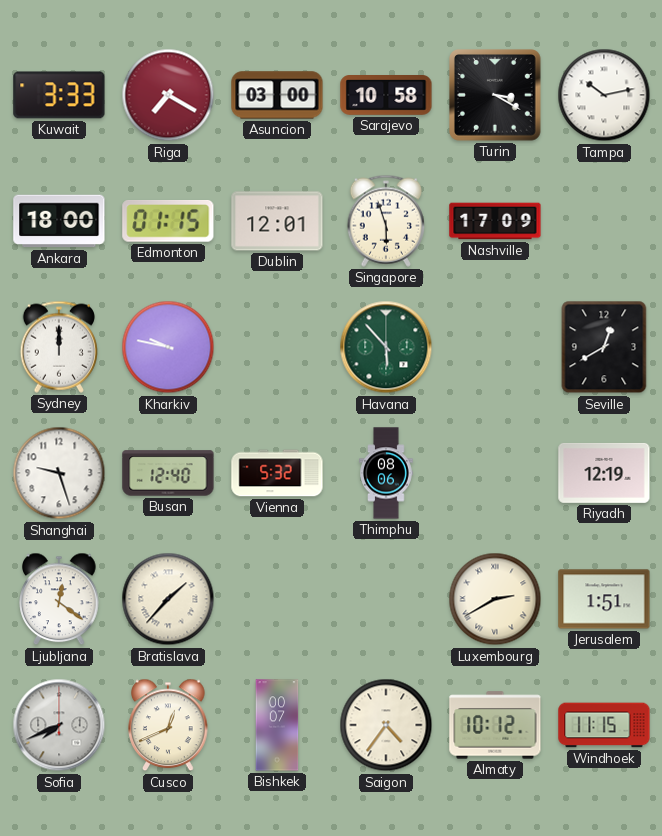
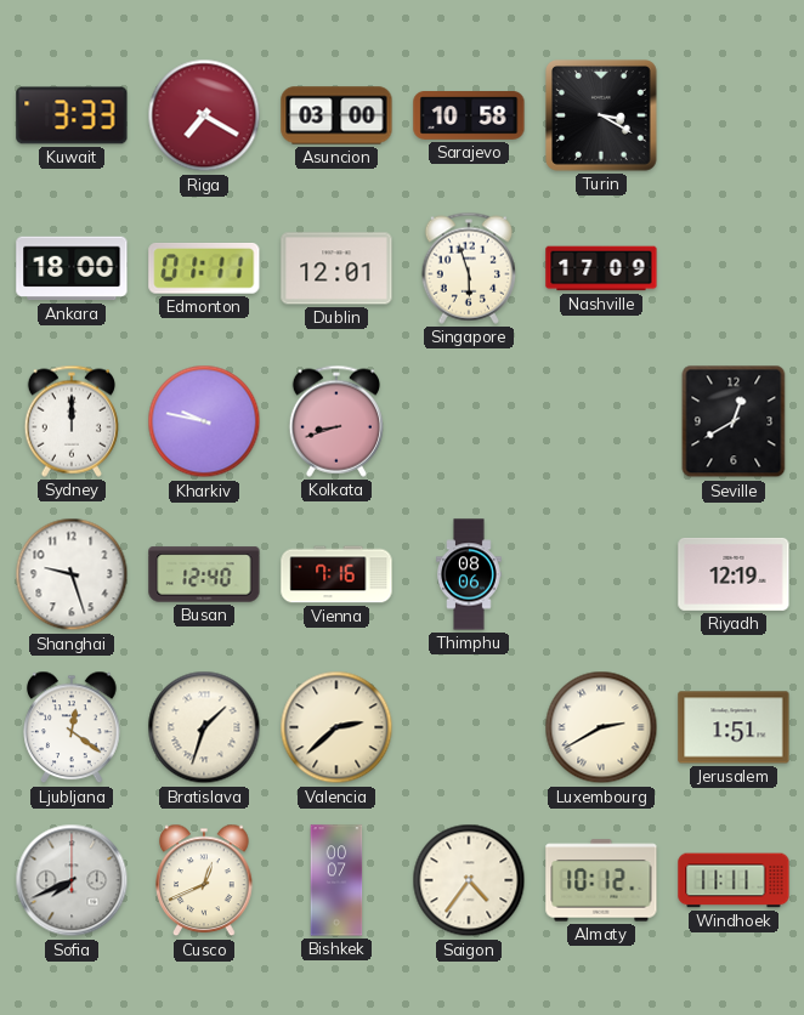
Tampa: 10:13 -> none (604, 95)
Edmonton: 01:15 -> 01:11 (204, 270)
Kolkata: none -> 8:42 (335, 421)
Havana: 5:53 -> none (386, 347)
Vienna: 5:32 -> 7:16 (336, 574)
Bratislava: 1:37 -> 1:33 (204, 727)
Valencia: none -> 2:38 (336, 727)
Windhoek: 11:15 -> 11:11 (734, 880)
